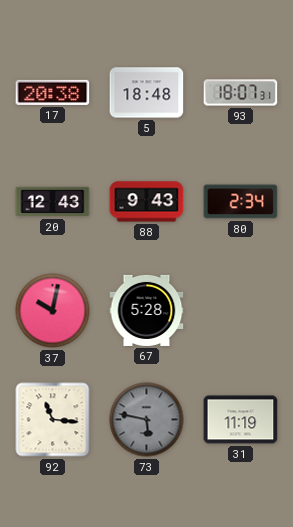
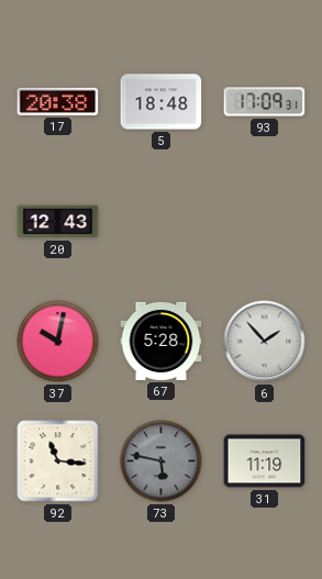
93: 18:07 -> 17:09 (265, 102)
88: 9:43 -> none (147, 202)
80: 2:34 -> none (241, 202)
6: none -> 1:53 (265, 342)
